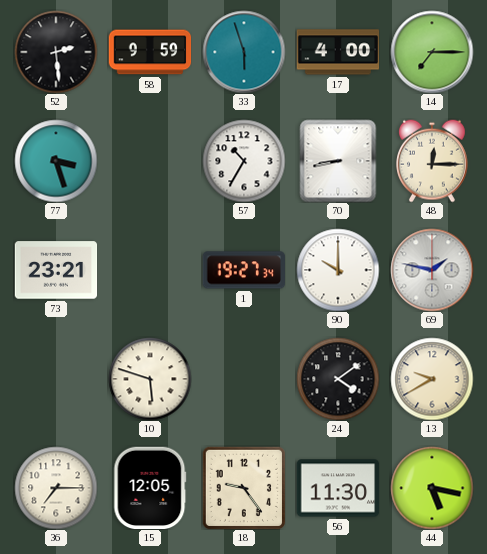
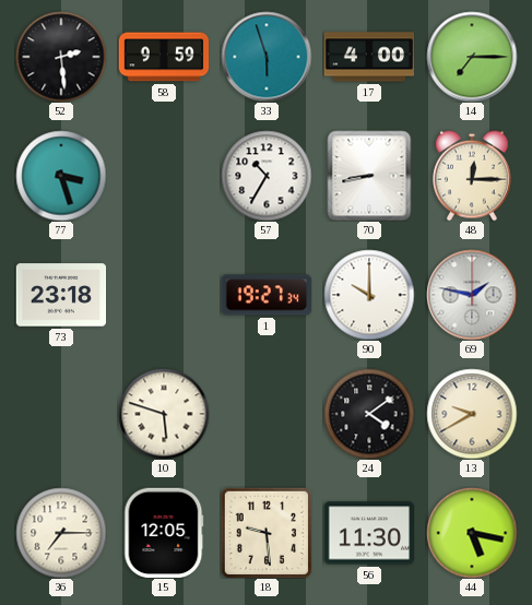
73: 23:21 -> 23:18 (61, 295)
18: 9:24 -> 9:29 (267, 533)
